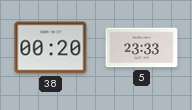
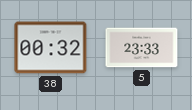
38: 00:20 -> 00:32 (51, 48)
